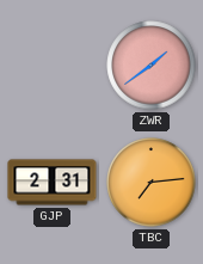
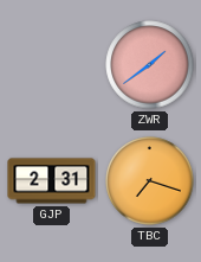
TBC: 7:14 -> 7:18 (150, 181)
